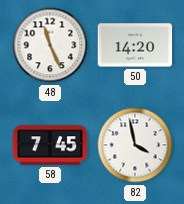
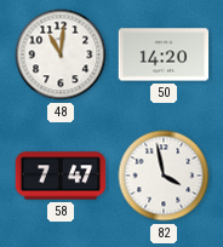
48: 11:26 -> 11:01 (61, 54)
58: 7:45 -> 7:47 (61, 176)
